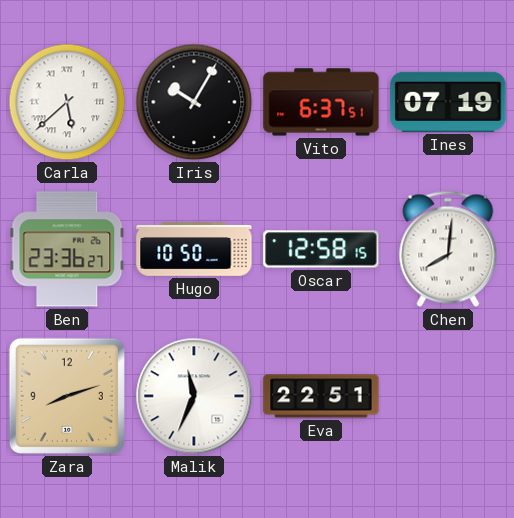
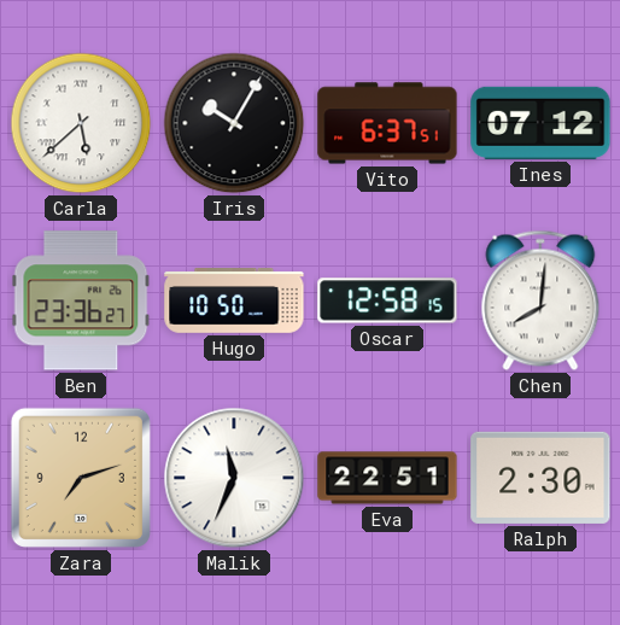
Ines: 07:19 -> 07:12 (540, 123)
Zara: 8:12 -> 7:12 (81, 478)
Ralph: none -> 2:30 (540, 478)
